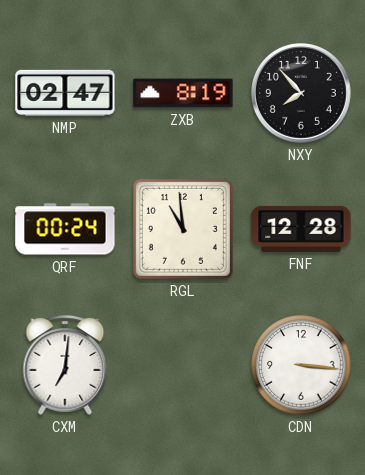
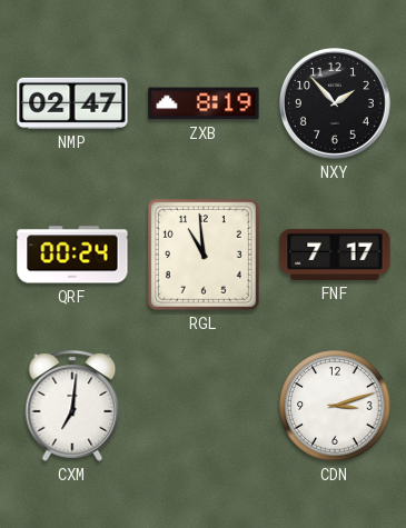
NXY: 7:53 -> 1:53 (336, 104)
FNF: 12:28 -> 7:17 (335, 255)
CDN: 3:16 -> 3:12 (335, 406)
